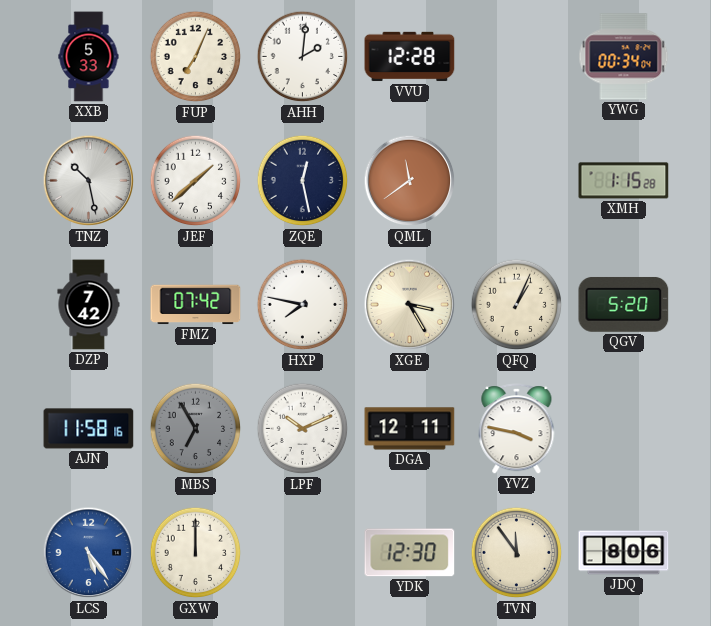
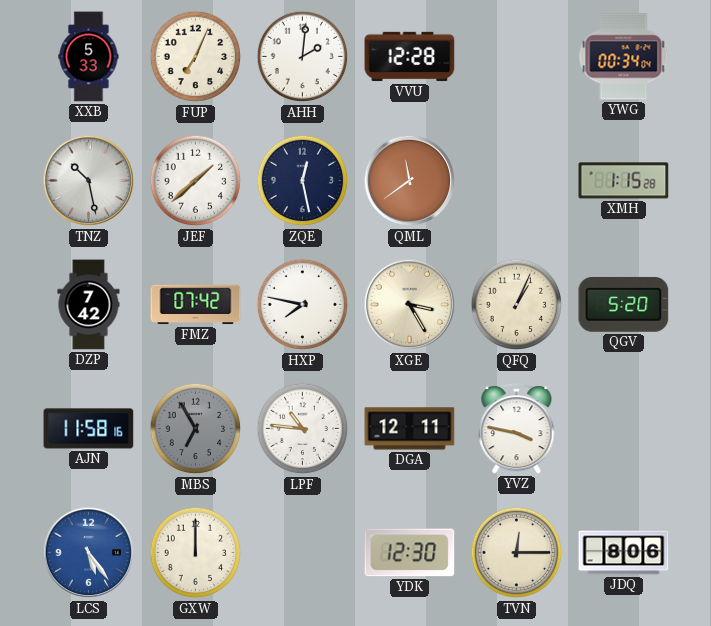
LPF: 10:11 -> 10:46 (303, 429)
TVN: 11:54 -> 12:15 (517, 553)
